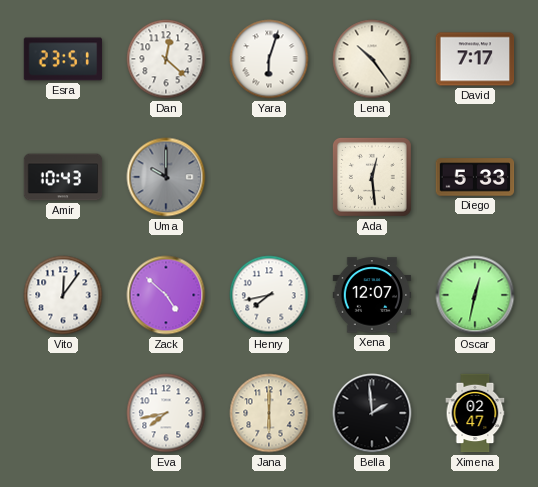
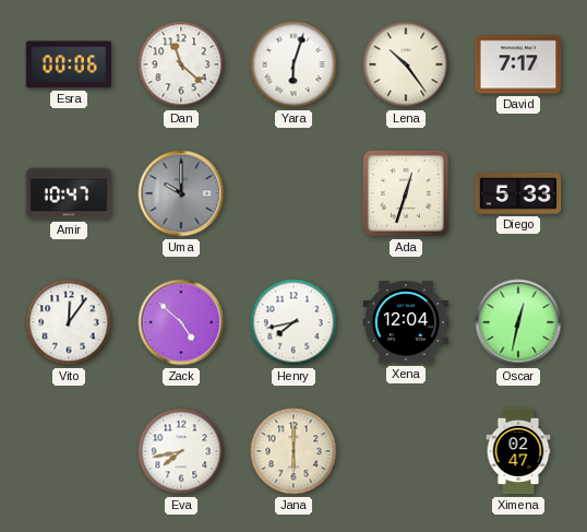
Esra: 23:51 -> 00:06 (69, 64)
Dan: 12:22 -> 11:22 (181, 64)
Amir: 10:43 -> 10:47 (69, 193)
Ada: 12:29 -> 12:33 (406, 193)
Xena: 12:07 -> 12:04 (406, 322)
Bella: 1:59 -> none (372, 413)
